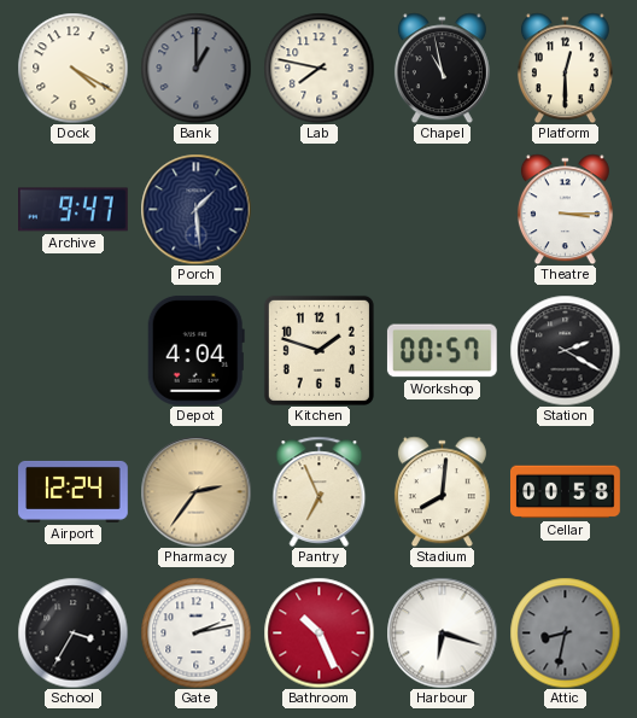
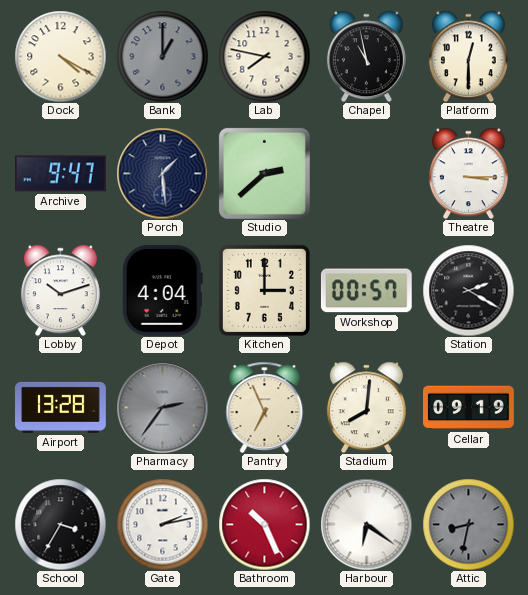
Studio: none -> 2:38 (264, 173)
Lobby: none -> 10:12 (60, 290)
Kitchen: 1:48 -> 3:00 (264, 290)
Airport: 12:24 -> 13:28 (61, 407)
Pharmacy dial: champagne -> grey (162, 407)
Cellar: 00:58 -> 09:19 (469, 408)
Harbour: 6:18 -> 6:21 (366, 524)
